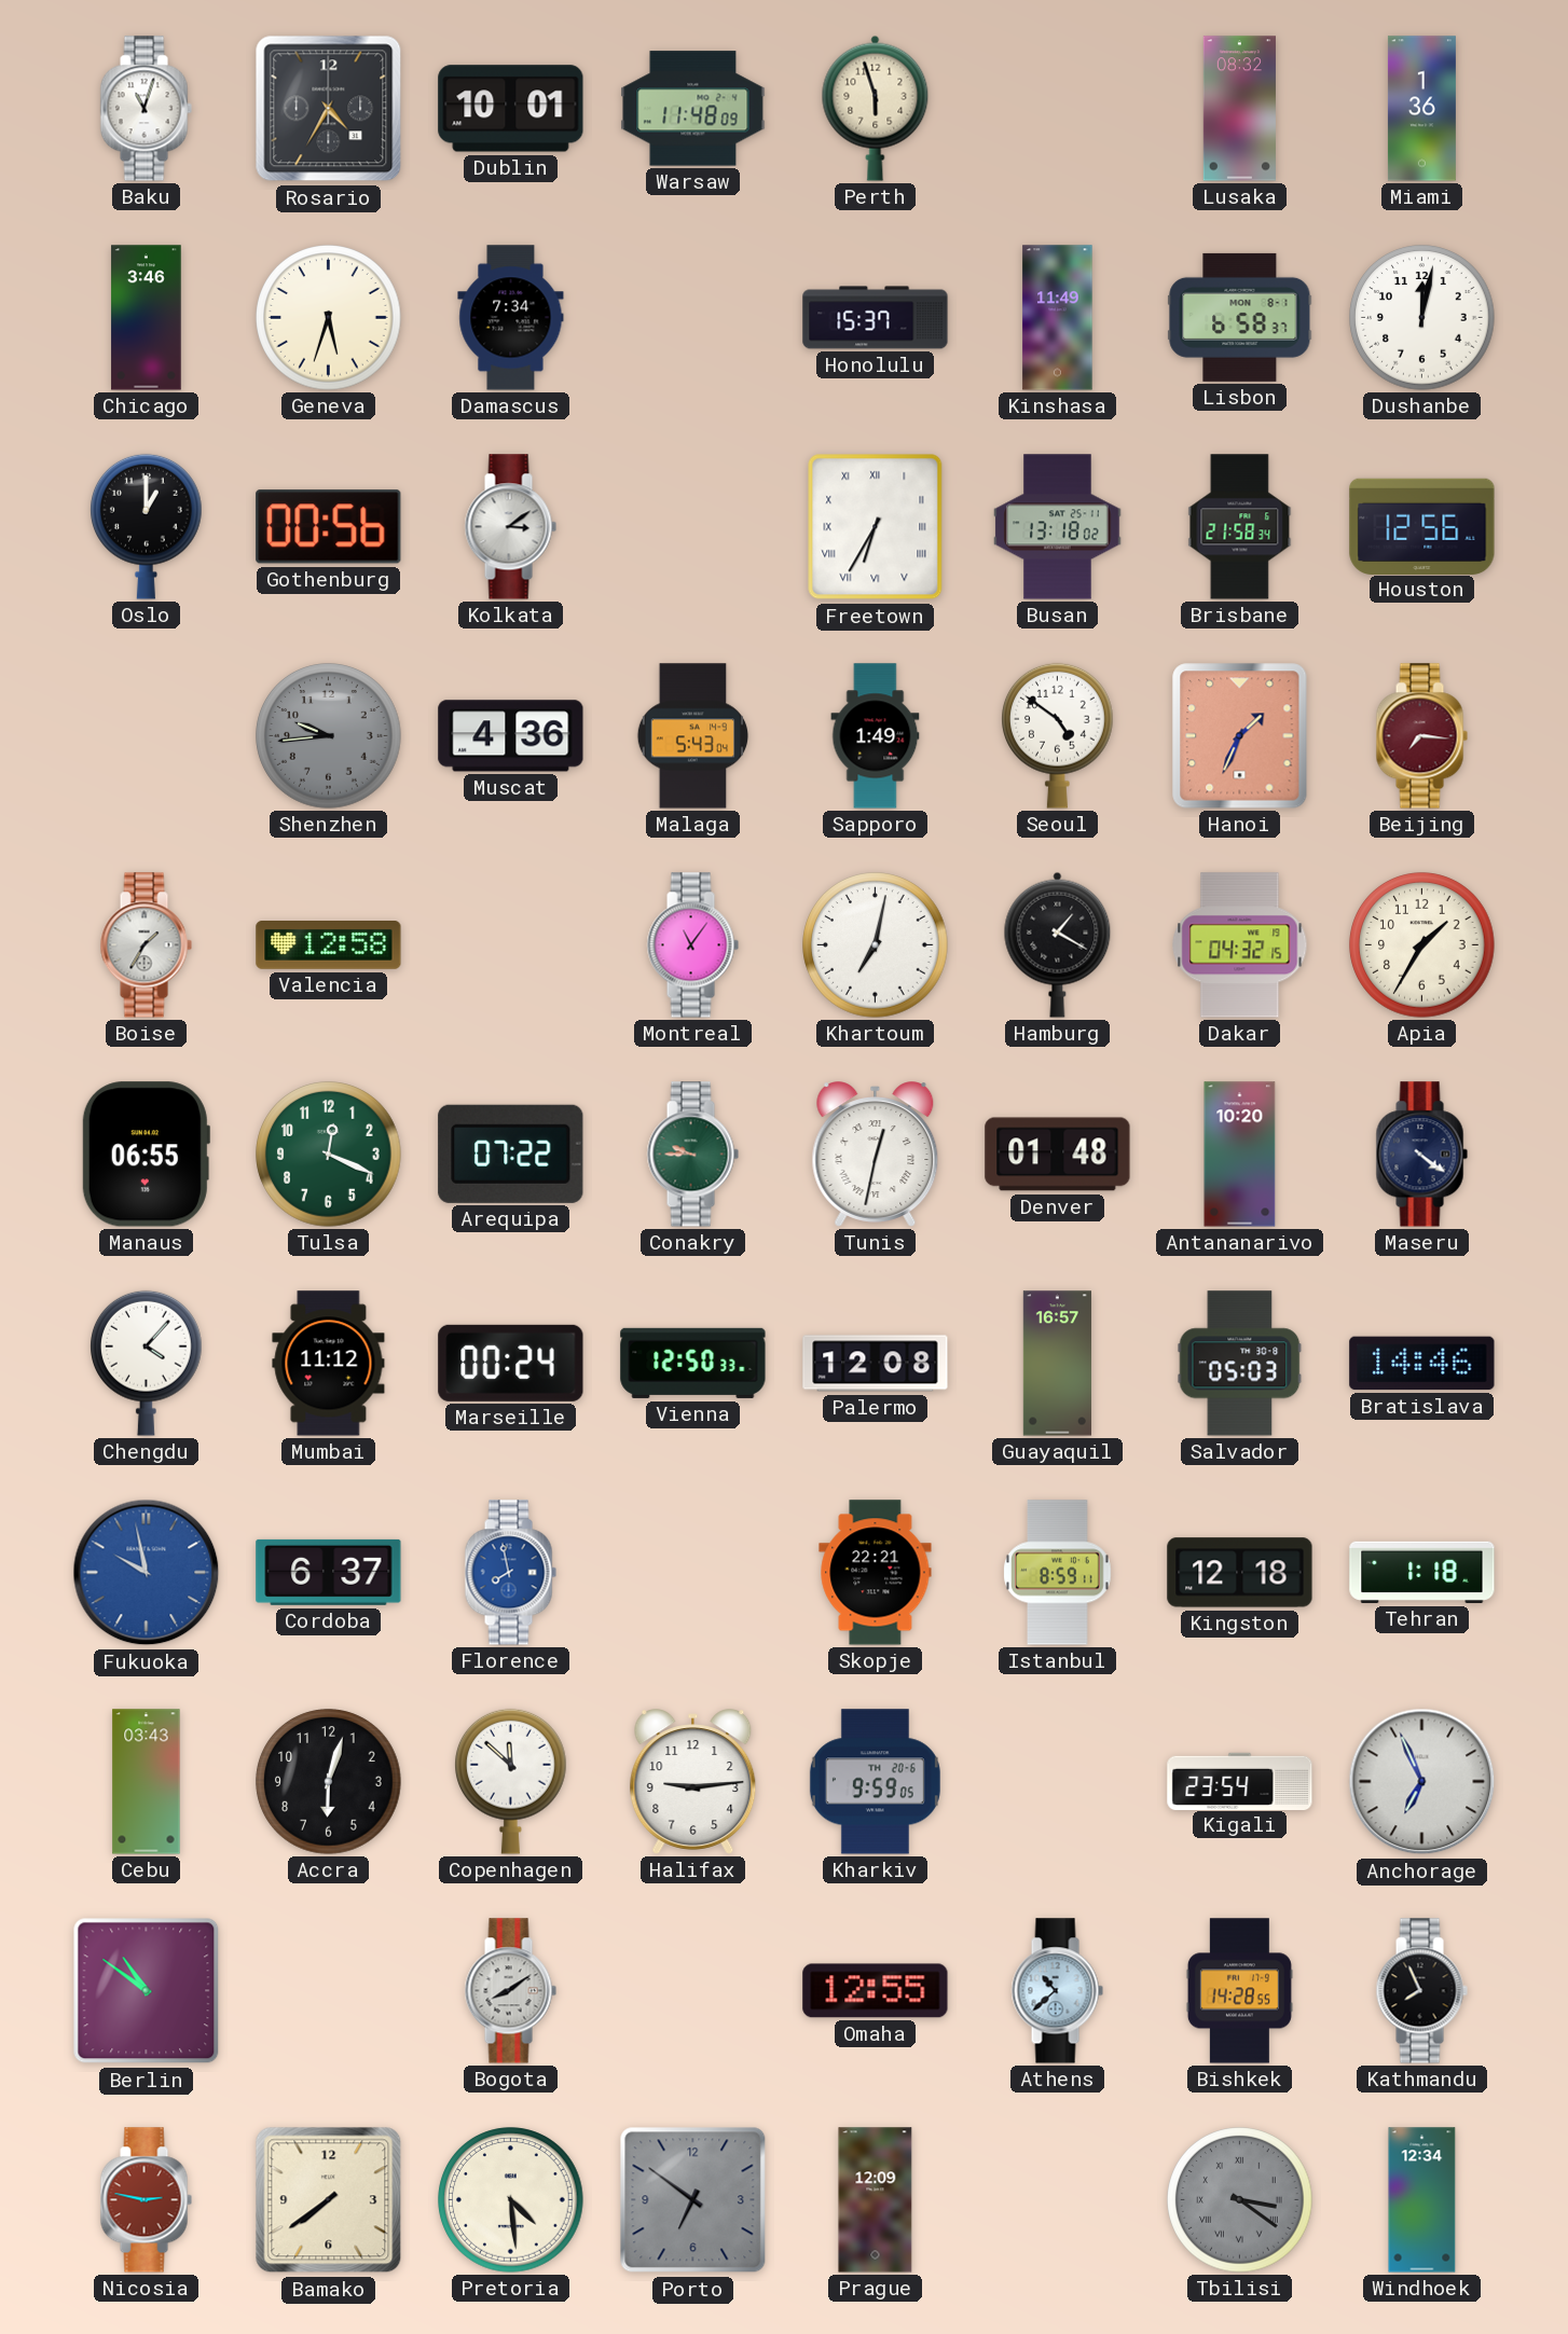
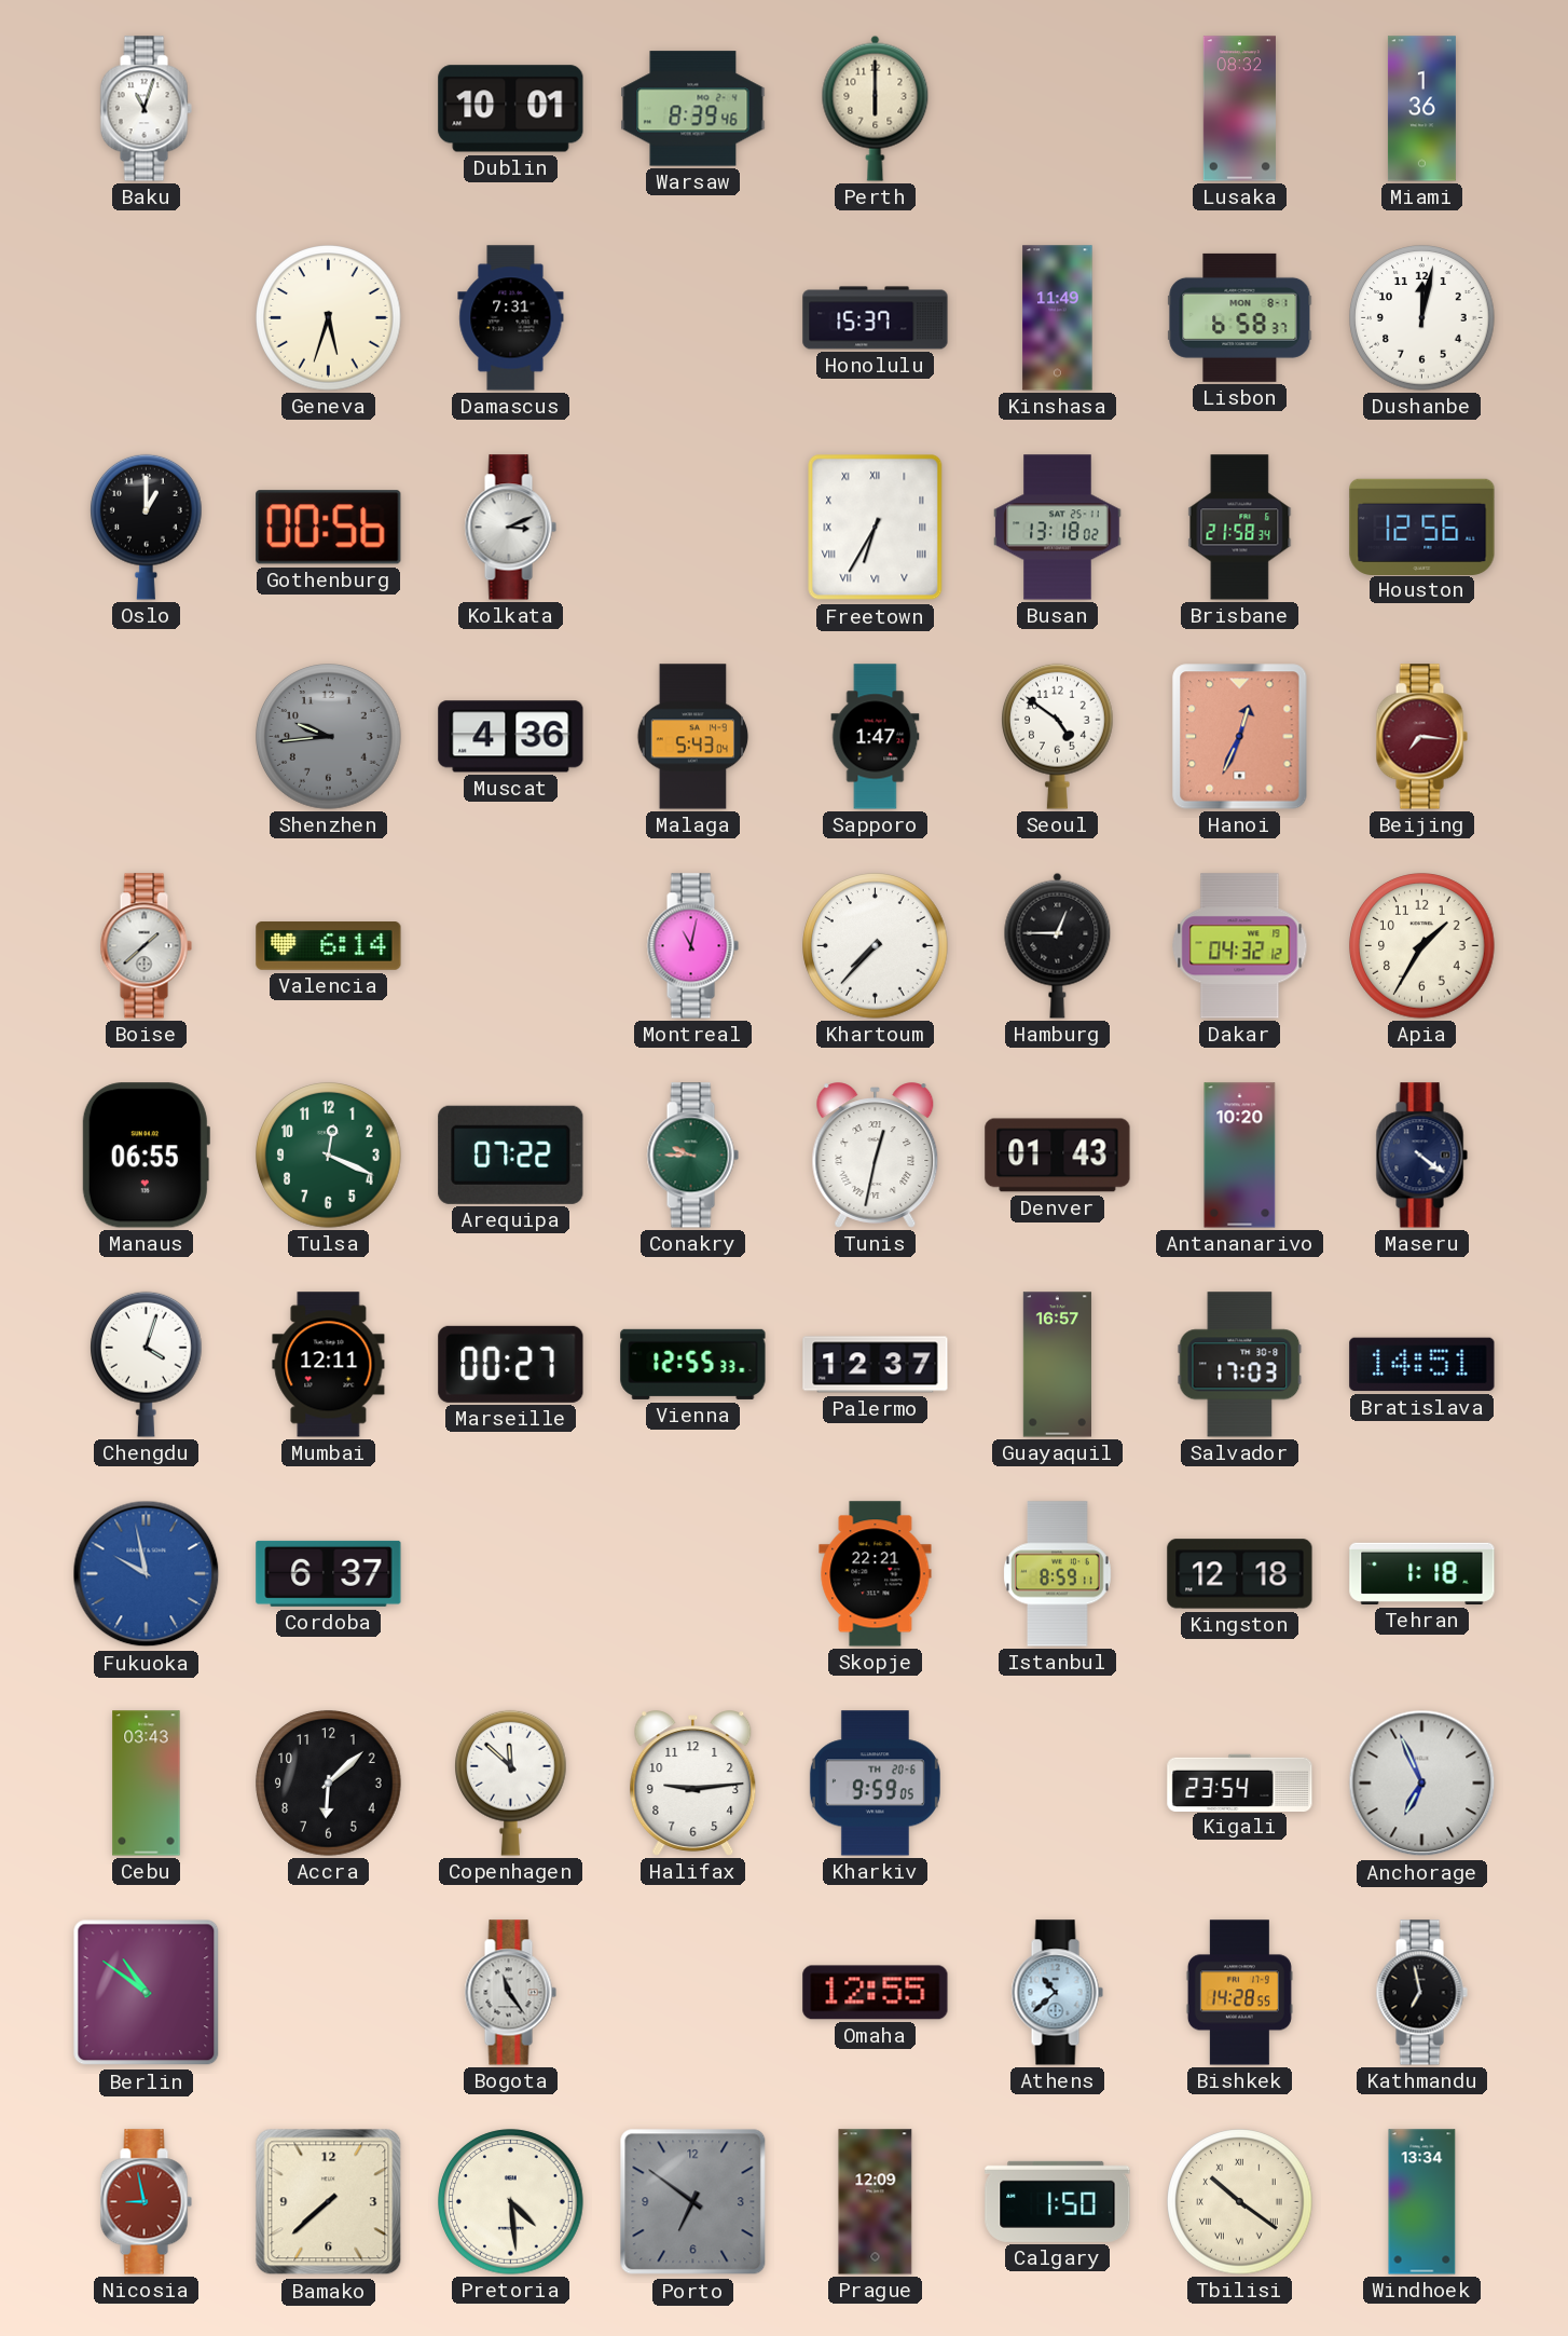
Rosario: 4:35 -> none (329, 109)
Warsaw: 11:48 -> 8:39 (693, 109)
Perth: 5:57 -> 6:00 (876, 108)
Chicago: 3:46 -> none (147, 318)
Damascus: 7:34 -> 7:31 (511, 318)
Kolkata: 3:09 -> 3:11 (510, 528)
Sapporo: 1:49 -> 1:47 (876, 737)
Hanoi: 1:34 -> 12:34 (1240, 737)
Boise: 1:35 -> 1:38 (146, 946)
Valencia: 12:58 -> 6:14 (329, 946)
Montreal: 11:06 -> 11:02 (692, 946)
Khartoum: 7:02 -> 7:37 (876, 946)
Hamburg: 1:20 -> 12:45 (1058, 945)
Dakar: 04:32:15 -> 04:32:12 (1240, 946)
Denver: 01:48 -> 01:43 (1058, 1156)
Chengdu: 4:07 -> 4:03 (147, 1364)
Mumbai: 11:12 -> 12:11 (329, 1365)
Marseille: 00:24 -> 00:27 (511, 1364)
Vienna: 12:50 -> 12:55 (693, 1364)
Palermo: 12:08 -> 12:37 (876, 1365)
Salvador: 05:03 -> 17:03 (1240, 1365)
Bratislava: 14:46 -> 14:51 (1422, 1365)
Florence: 7:58 -> none (510, 1573)
Accra: 6:03 -> 6:08 (329, 1784)
Bogota: 8:09 -> 11:24 (510, 1993)
Kathmandu: 7:56 -> 6:58 (1421, 1993)
Nicosia: 2:47 -> 8:58 (146, 2202)
Bamako: 7:39 -> 7:38 (329, 2202)
Calgary: none -> 1:50 (1058, 2201)
Tbilisi: 3:21 -> 10:21 (1240, 2202)
Tbilisi dial: grey -> cream (1240, 2202)
Windhoek: 12:34 -> 13:34 (1422, 2202)
